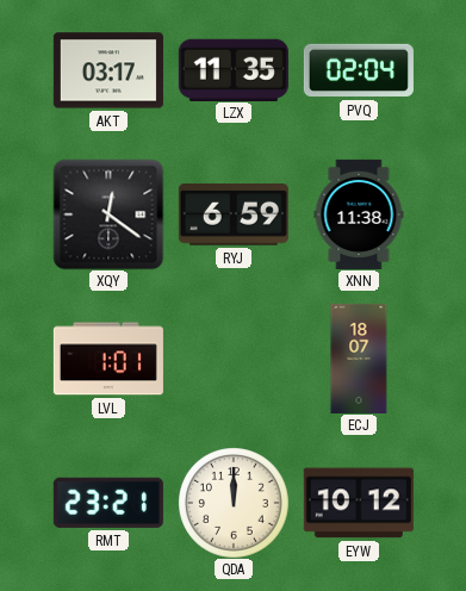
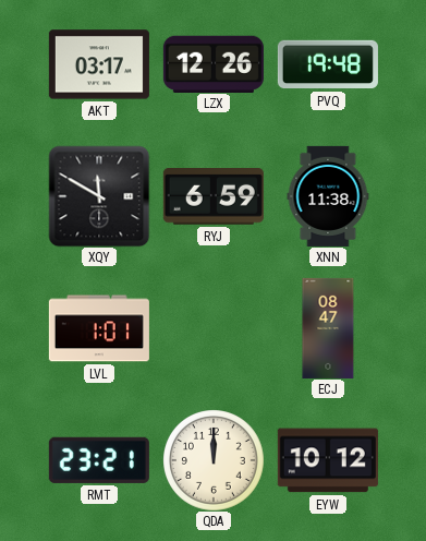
LZX: 11:35 -> 12:26 (214, 63)
PVQ: 02:04 -> 19:48 (328, 64)
XQY: 12:21 -> 11:50 (99, 196)
ECJ: 18:07 -> 08:47 (328, 328)
